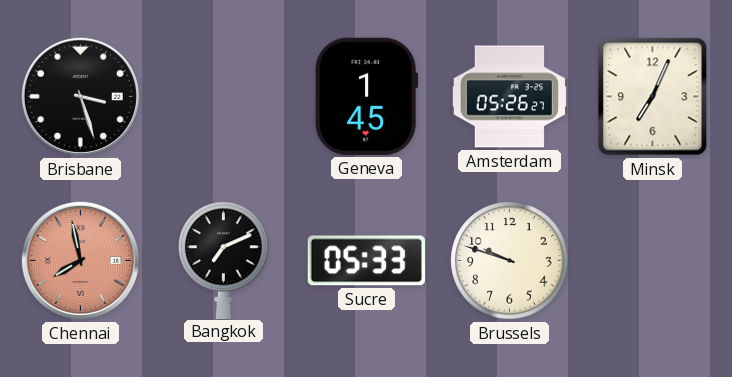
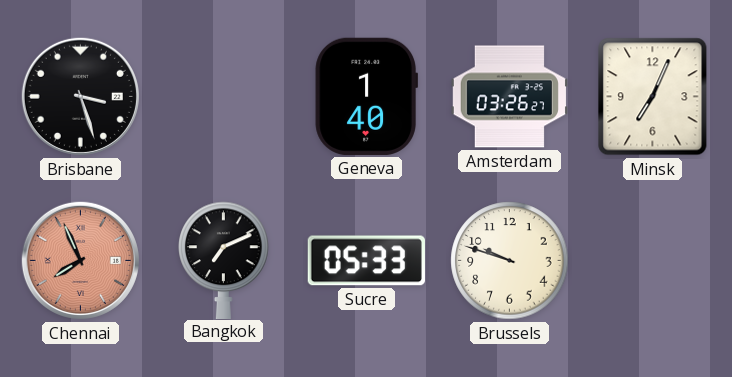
Geneva: 1:45 -> 1:40 (366, 96)
Amsterdam: 05:26 -> 03:26 (509, 97)
Chennai: 7:58 -> 7:56 (80, 260)
